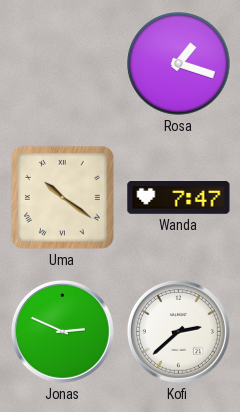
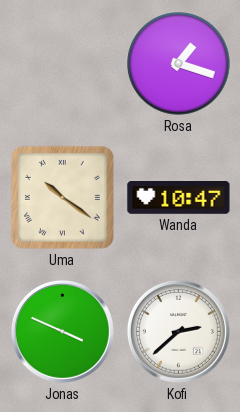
Wanda: 7:47 -> 10:47 (179, 198)
Jonas: 2:49 -> 3:49 (62, 331)
